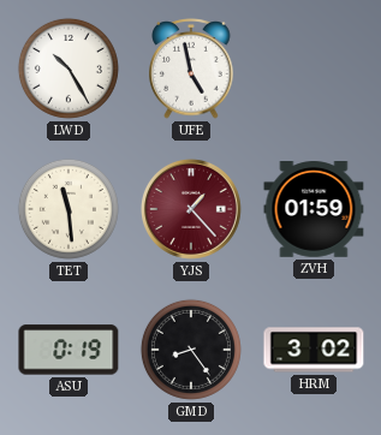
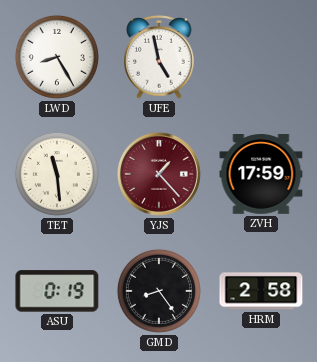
LWD: 10:25 -> 8:25 (57, 57)
ZVH: 01:59 -> 17:59 (261, 175)
HRM: 3:02 -> 2:58 (261, 291)
